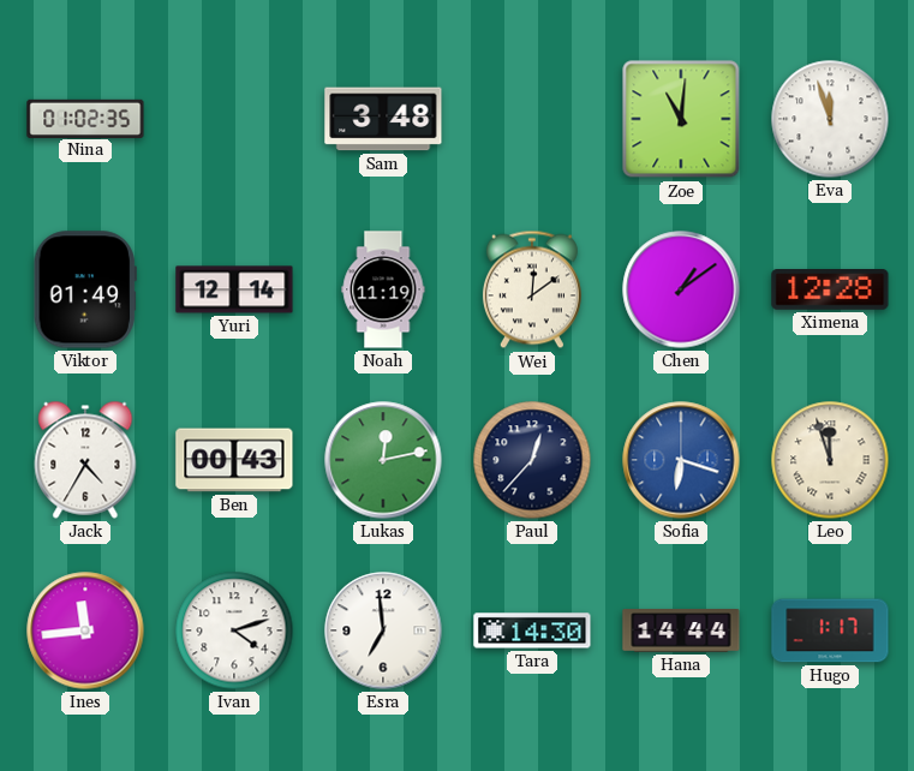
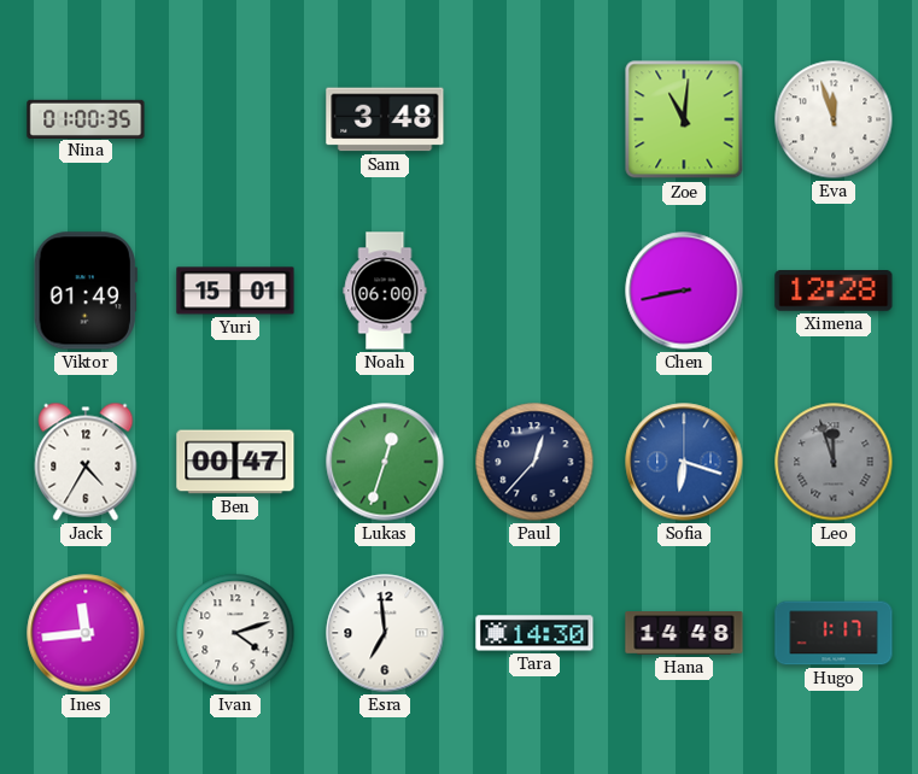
Nina: 01:02 -> 01:00 (86, 118)
Yuri: 12:14 -> 15:01 (235, 291)
Noah: 11:19 -> 06:00 (385, 291)
Wei: 12:09 -> none (532, 289)
Chen: 1:09 -> 8:43 (684, 291)
Ben: 00:43 -> 00:47 (235, 462)
Lukas: 12:13 -> 12:33 (385, 462)
Leo dial: cream -> grey (834, 462)
Hana: 14:44 -> 14:48 (684, 633)
